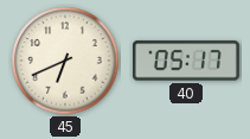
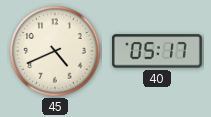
45: 6:41 -> 4:41 (55, 51)
